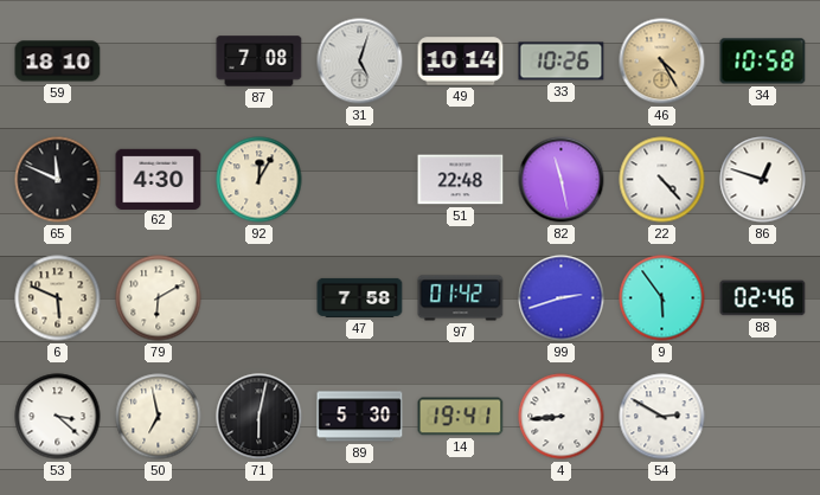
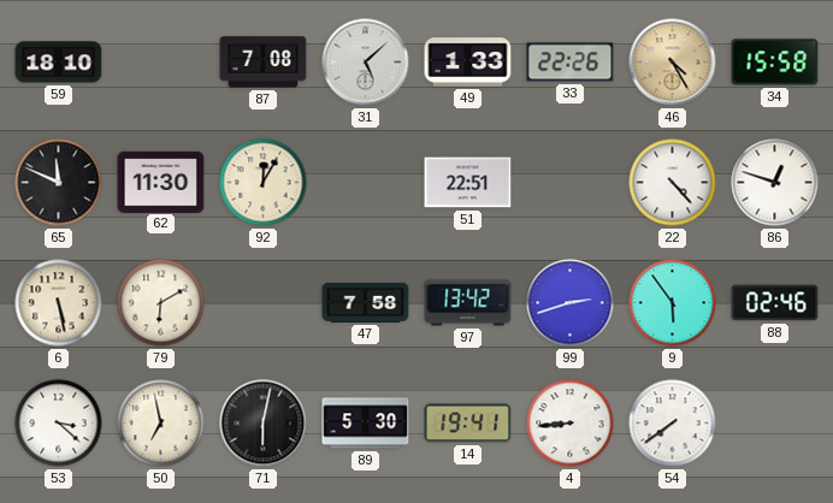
31: 5:03 -> 5:08 (366, 63)
49: 10:14 -> 1:33 (468, 63)
33: 10:26 -> 22:26 (571, 63)
34: 10:58 -> 15:58 (775, 63)
62: 4:30 -> 11:30 (161, 182)
51: 22:48 -> 22:51 (468, 183)
82: 11:28 -> none (562, 180)
6: 5:49 -> 5:28 (59, 303)
97: 01:42 -> 13:42 (468, 303)
54: 2:50 -> 7:39 (673, 424)
